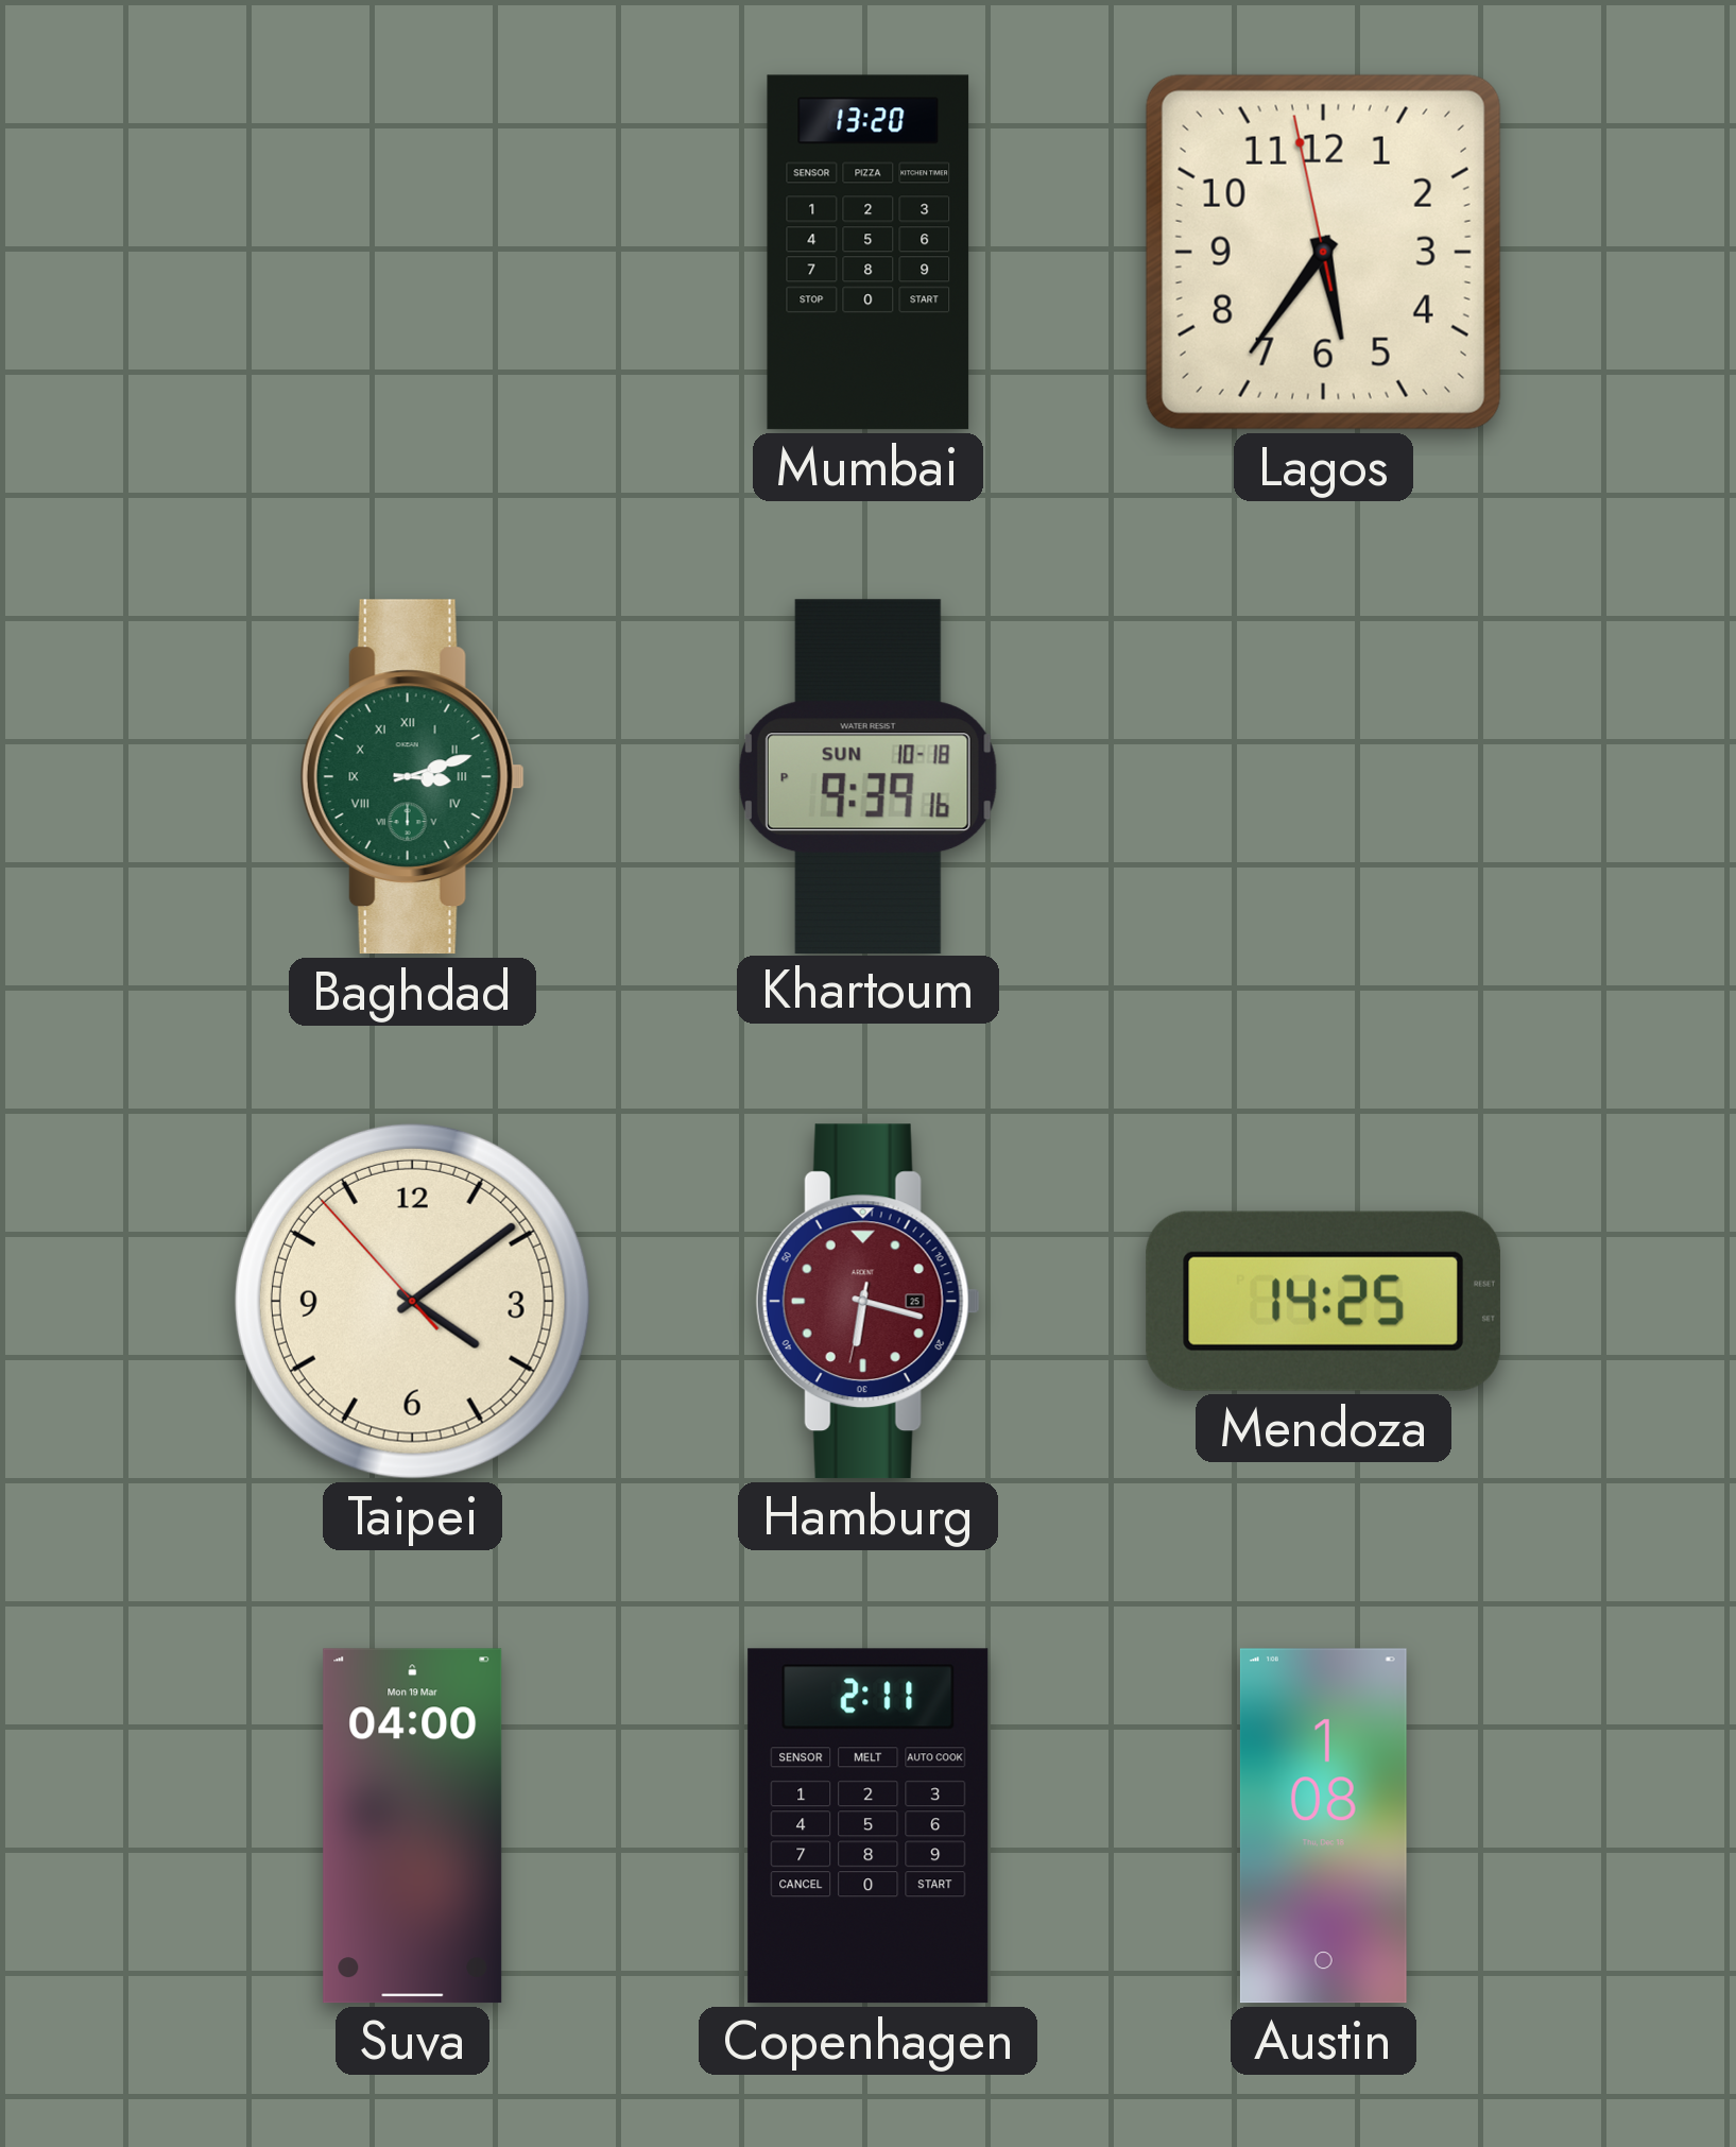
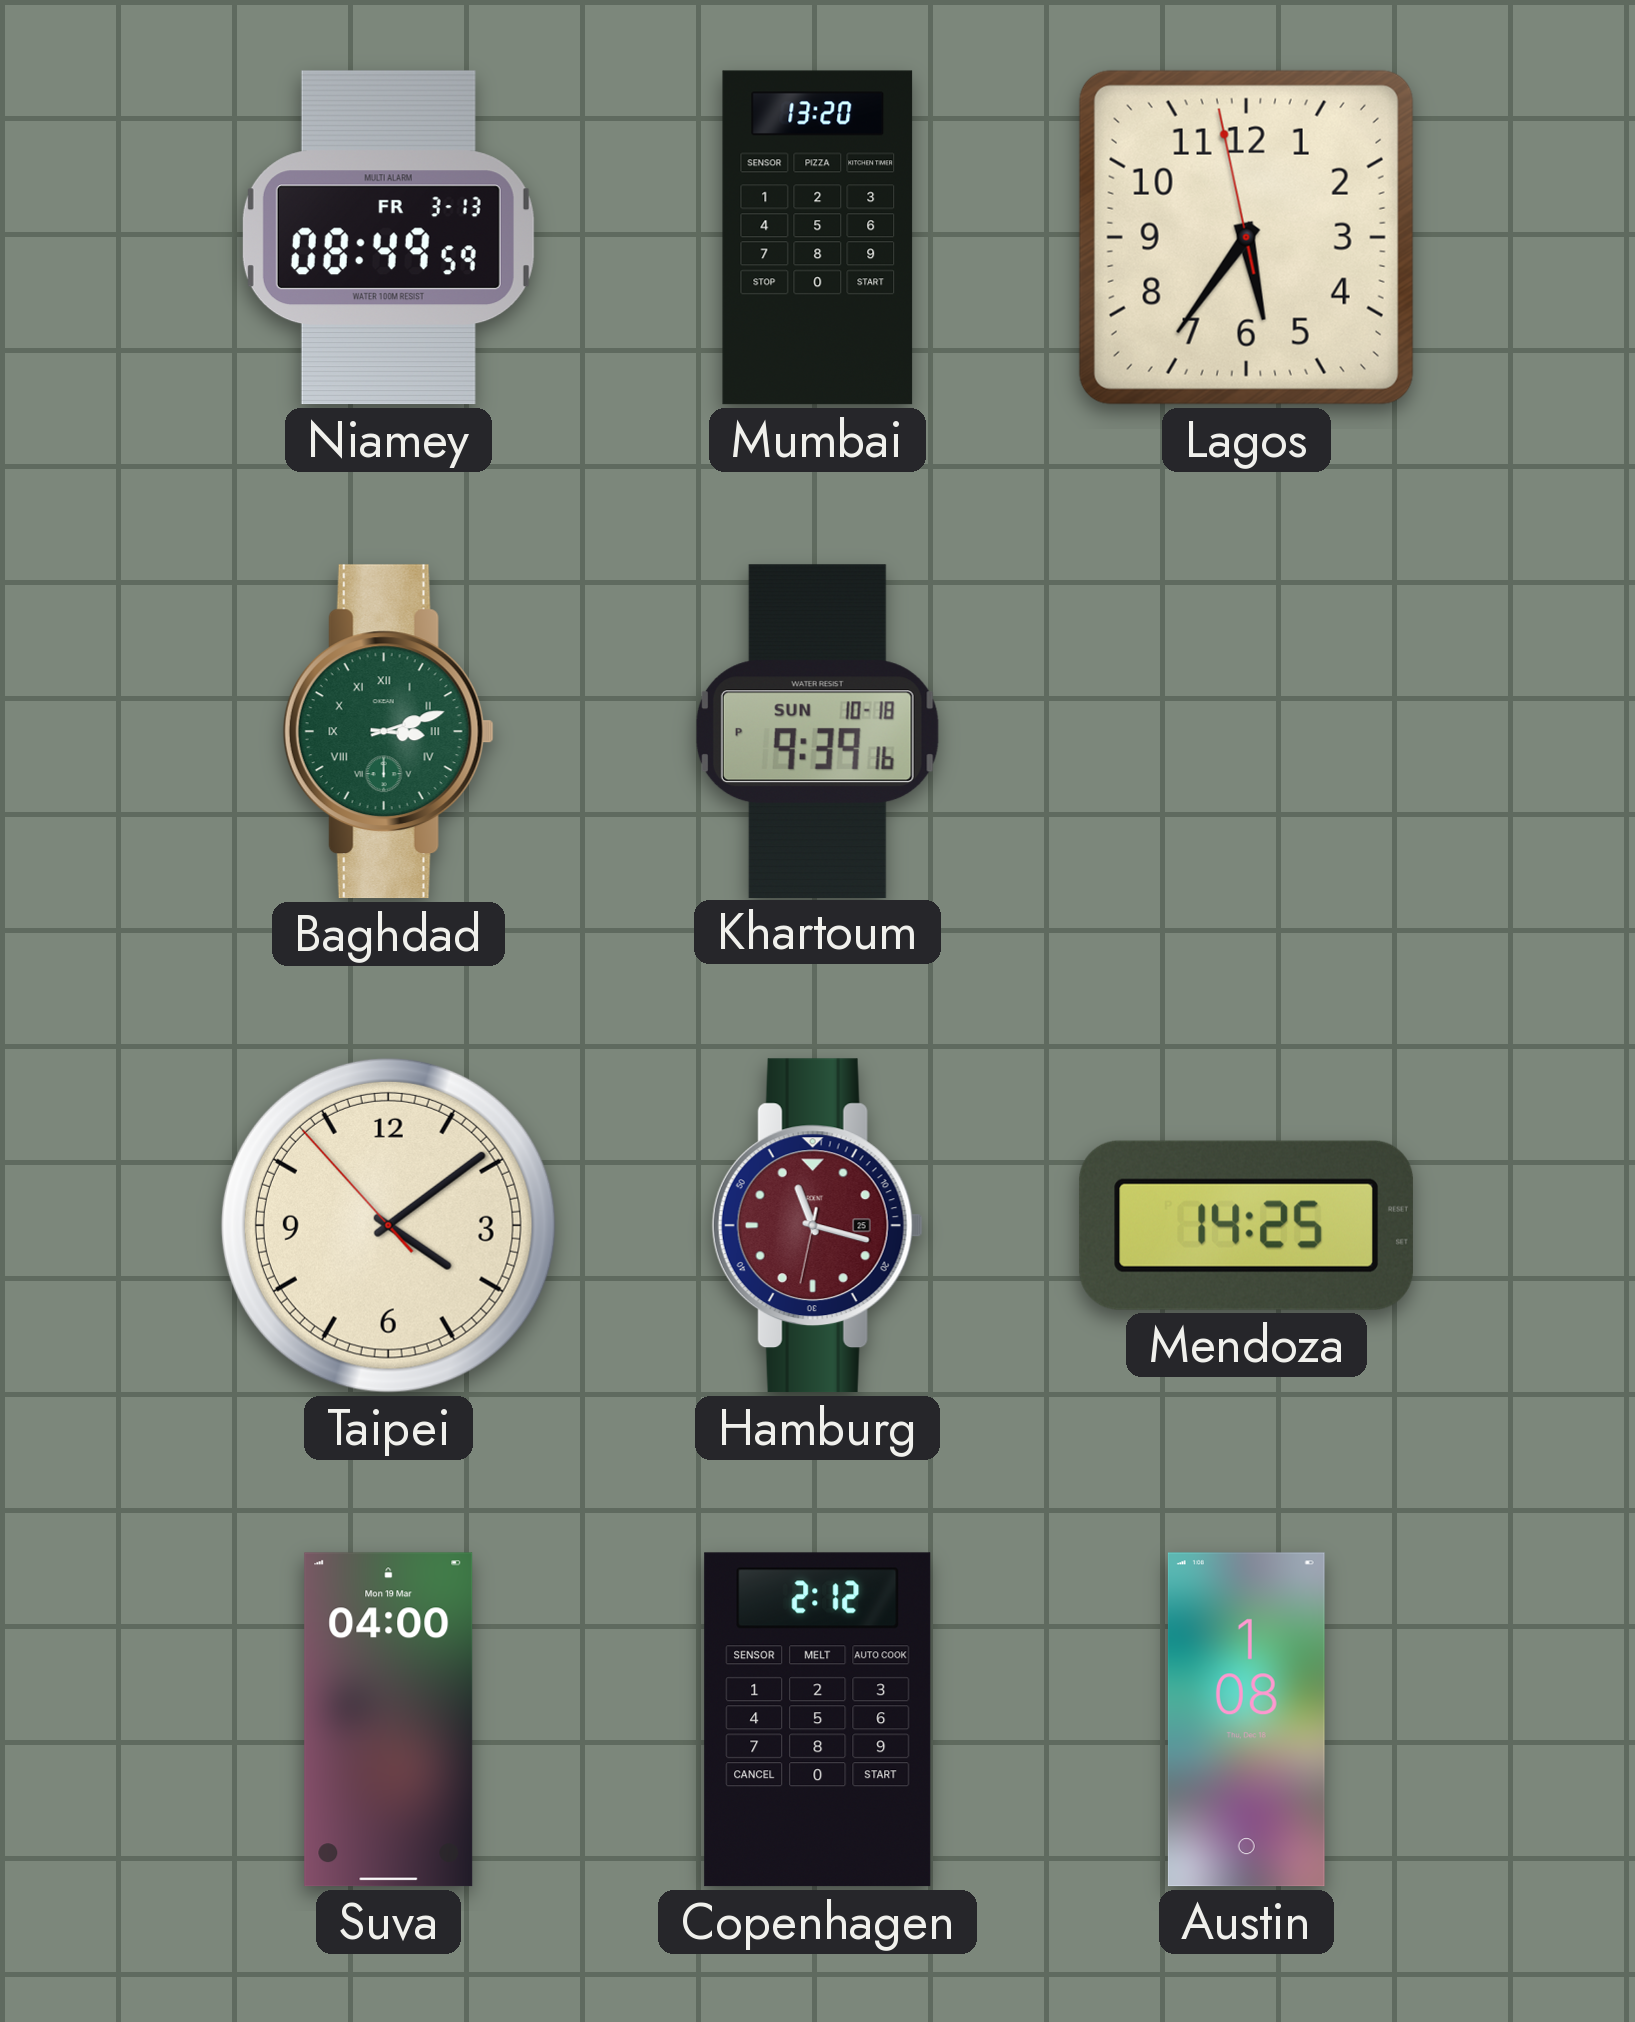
Niamey: none -> 08:49 (388, 238)
Hamburg: 6:17 -> 11:17 (817, 1226)
Copenhagen: 2:11 -> 2:12 (818, 1720)
